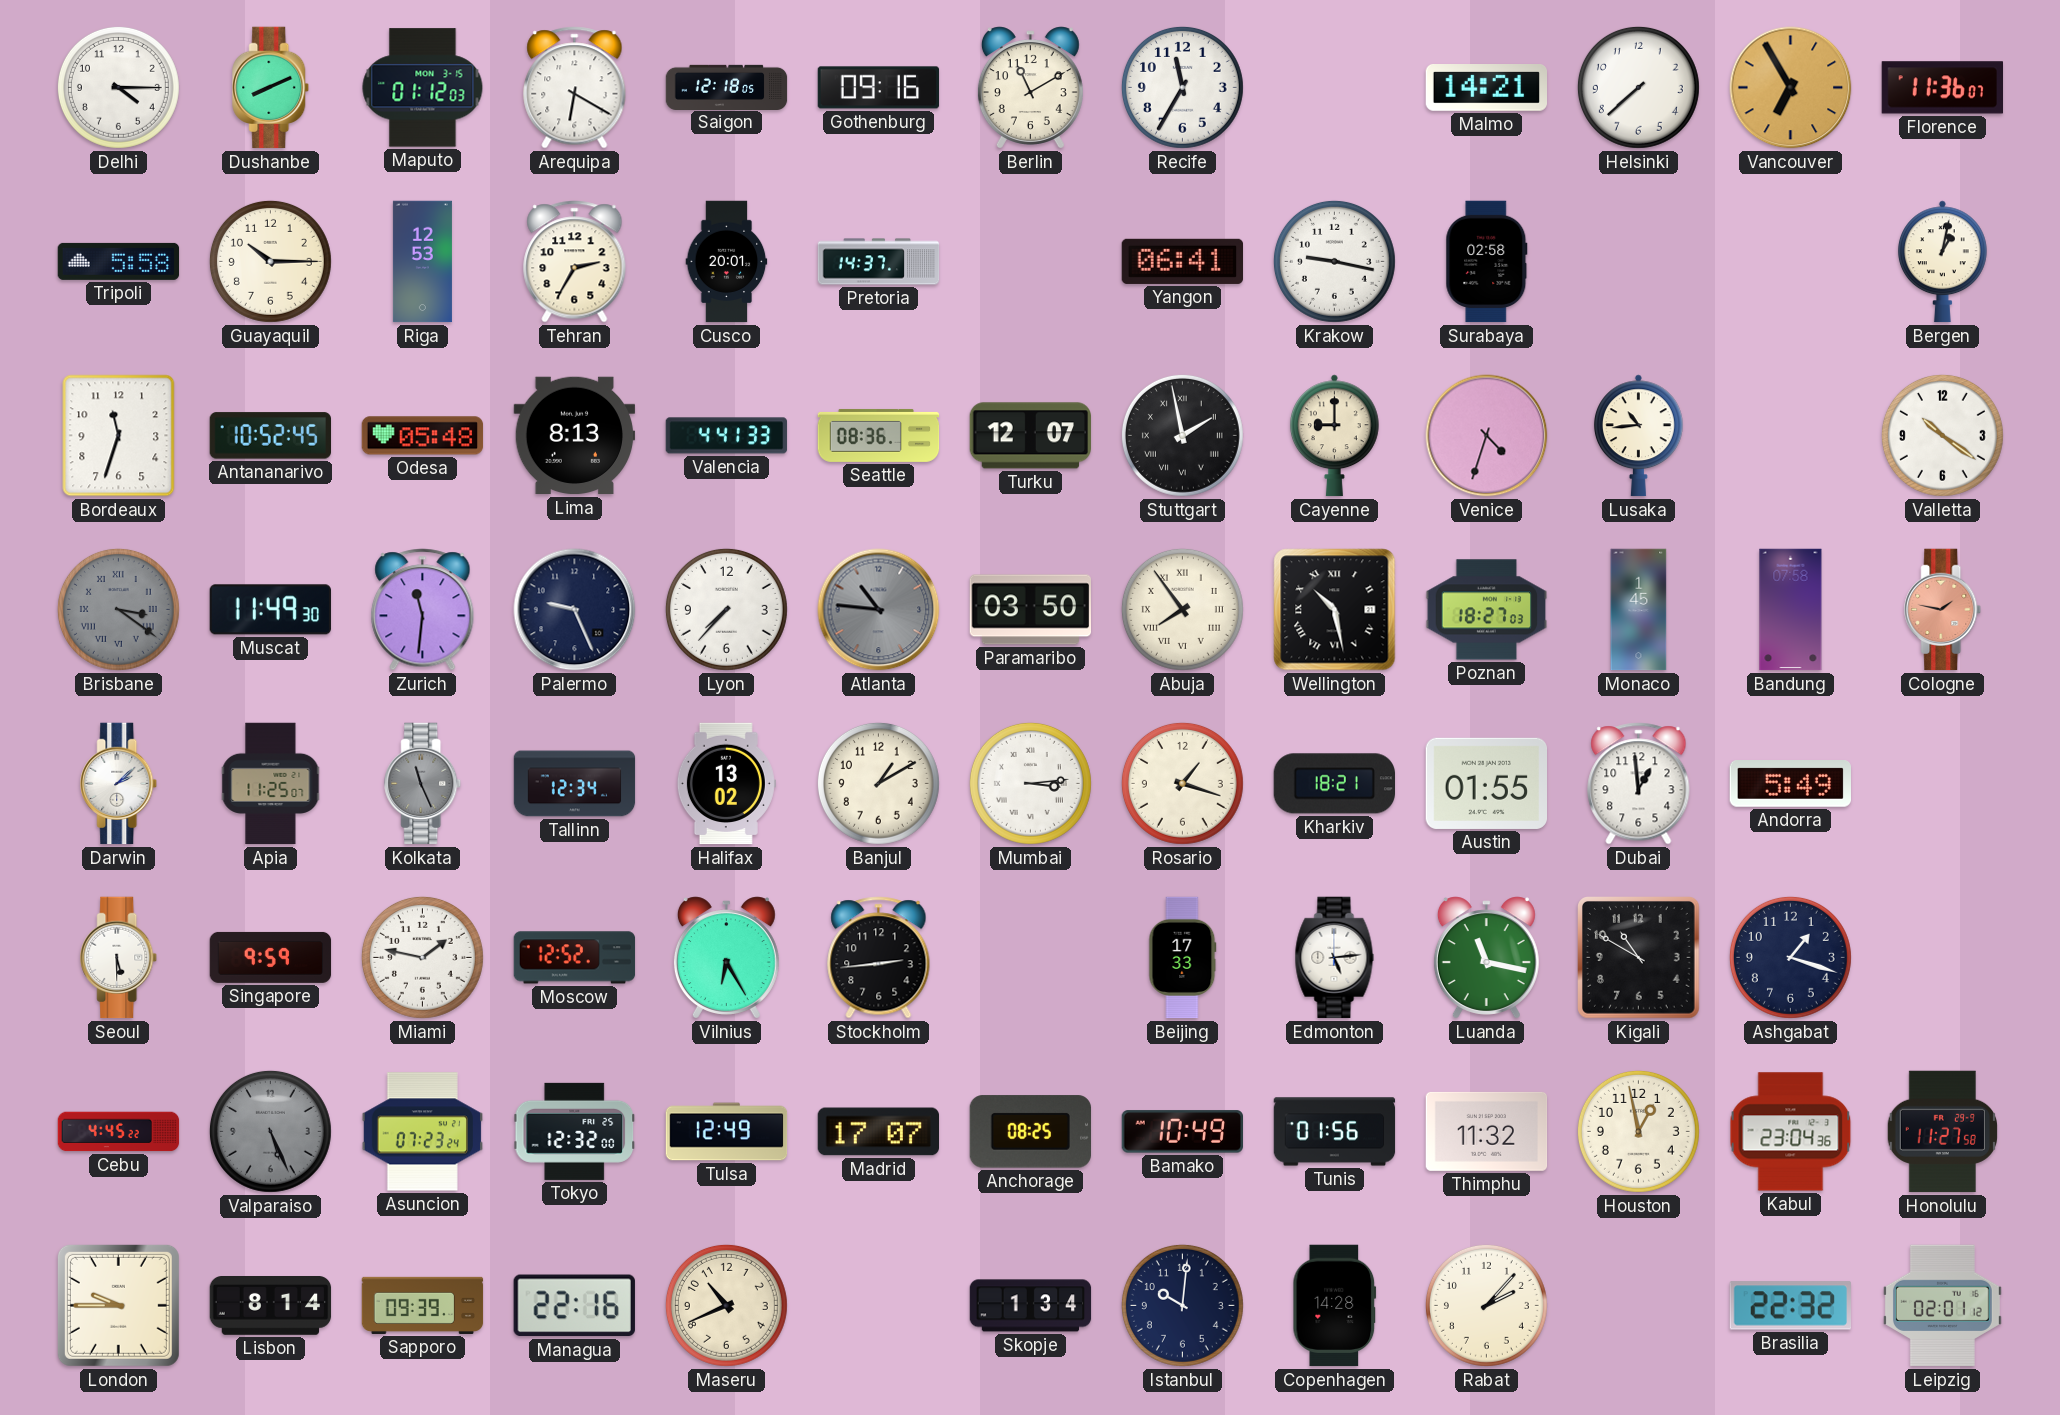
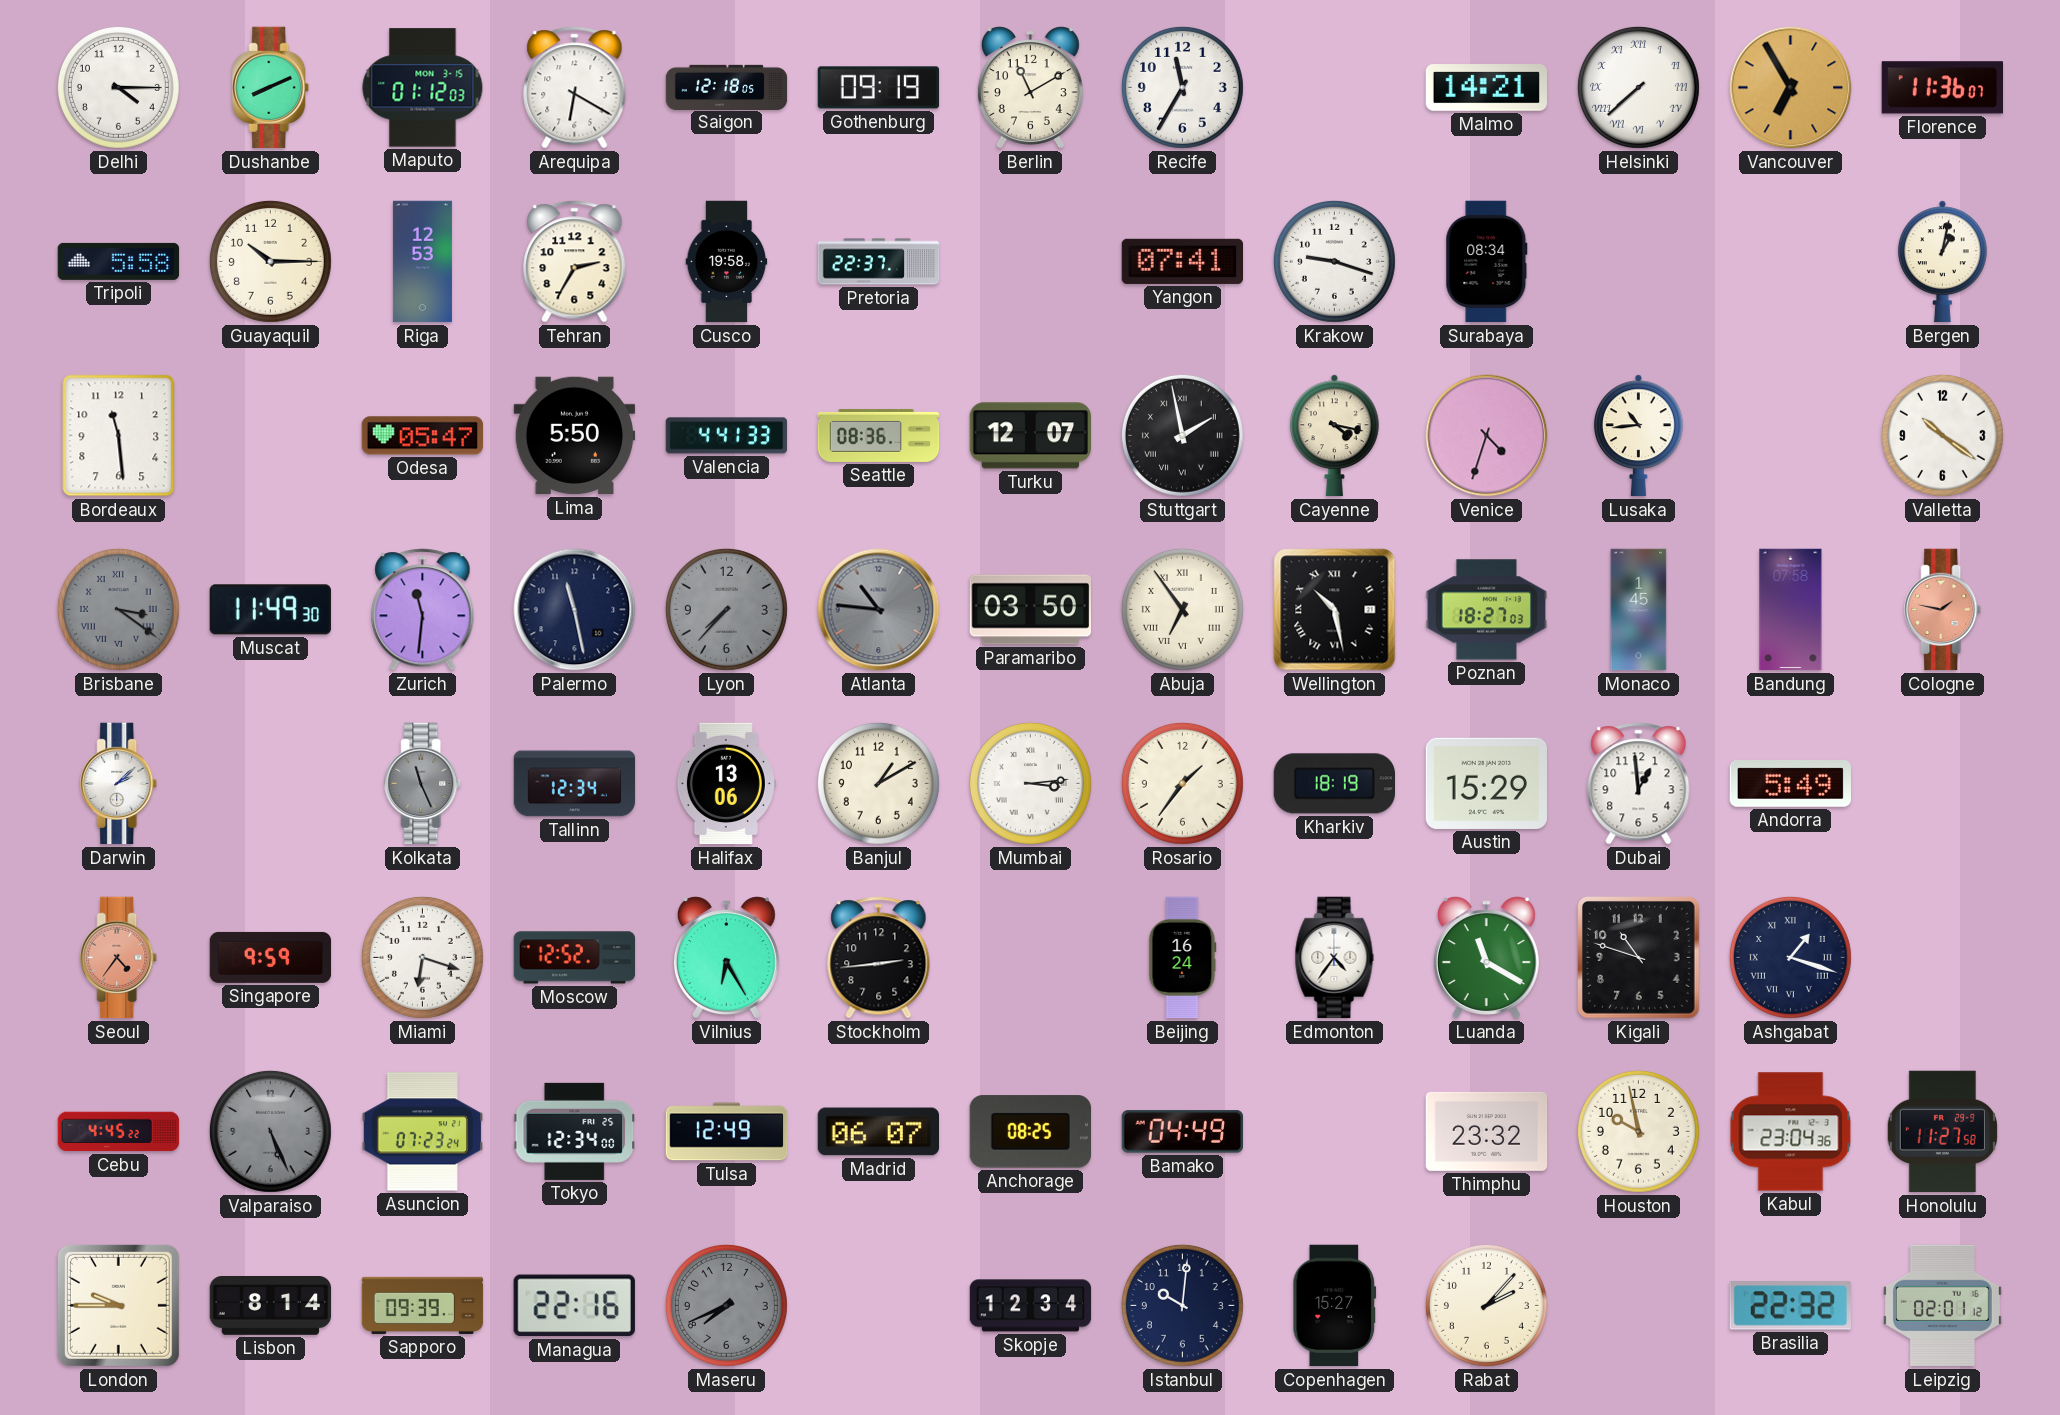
Gothenburg: 09:16 -> 09:19 (879, 88)
Helsinki numerals: Arabic -> Roman (1638, 87)
Cusco: 20:01 -> 19:58 (727, 262)
Pretoria: 14:37 -> 22:37 (879, 262)
Yangon: 06:41 -> 07:41 (1182, 261)
Krakow: 9:17 -> 9:18 (1334, 261)
Surabaya: 02:58 -> 08:34 (1487, 262)
Bordeaux: 11:33 -> 11:29 (119, 436)
Antananarivo: 10:52 -> none (270, 436)
Odesa: 05:48 -> 05:47 (423, 436)
Lima: 8:13 -> 5:50 (575, 436)
Cayenne: 9:00 -> 4:17 (1334, 436)
Palermo: 9:26 -> 11:28 (575, 610)
Lyon dial: white -> grey (726, 609)
Abuja: 7:54 -> 6:54 (1182, 609)
Apia: 11:25 -> none (271, 784)
Halifax: 13:02 -> 13:06 (726, 784)
Rosario: 1:18 -> 1:36 (1182, 783)
Kharkiv: 18:21 -> 18:19 (1334, 784)
Austin: 01:55 -> 15:29 (1486, 783)
Seoul: 5:30 -> 4:36 (119, 958)
Seoul dial: white -> salmon (119, 958)
Miami: 1:47 -> 6:18 (422, 957)
Beijing: 17:33 -> 16:24 (1183, 958)
Edmonton: 5:14 -> 4:36 (1335, 958)
Luanda: 11:17 -> 11:20 (1486, 958)
Kigali: 10:50 -> 10:48 (1639, 958)
Ashgabat numerals: Arabic -> Roman (1790, 957)
Tokyo: 12:32 -> 12:34 (575, 1131)
Madrid: 17:07 -> 06:07 (878, 1132)
Bamako: 10:49 -> 04:49 (1183, 1132)
Tunis: 01:56 -> none (1335, 1132)
Thimphu: 11:32 -> 23:32 (1487, 1131)
Houston: 12:58 -> 9:58 (1638, 1131)
Maseru: 10:41 -> 7:41 (726, 1305)
Maseru dial: cream -> grey (726, 1305)
Skopje: 1:34 -> 12:34 (1031, 1306)
Copenhagen: 14:28 -> 15:27 (1335, 1306)
